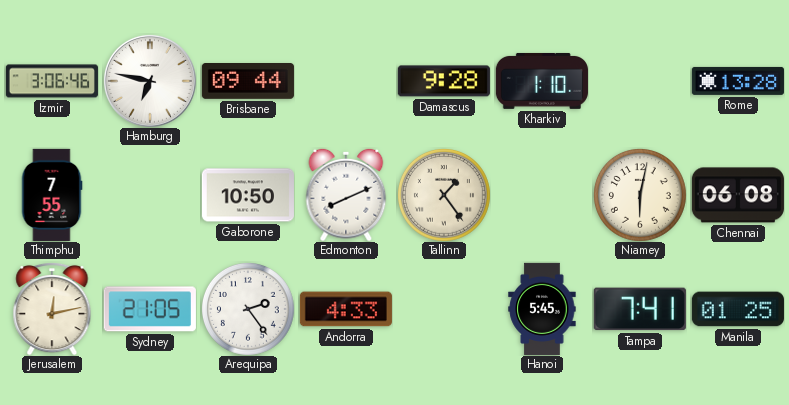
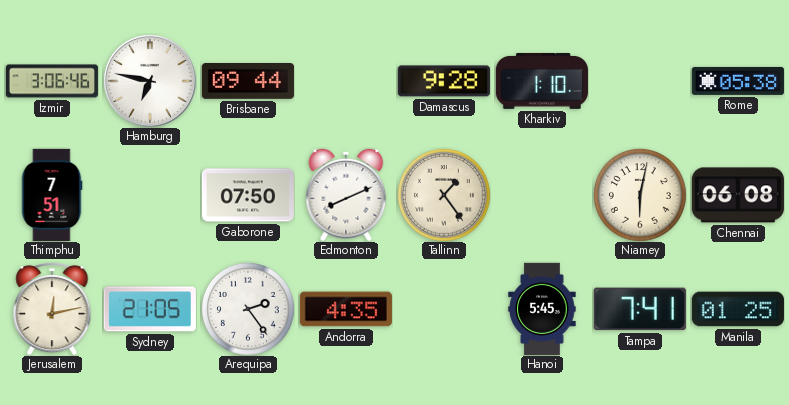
Rome: 13:28 -> 05:38 (738, 81)
Thimphu: 7:55 -> 7:51 (52, 195)
Gaborone: 10:50 -> 07:50 (248, 195)
Andorra: 4:33 -> 4:35 (346, 309)
